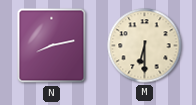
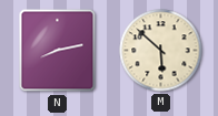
M: 6:30 -> 5:52 (161, 51)
